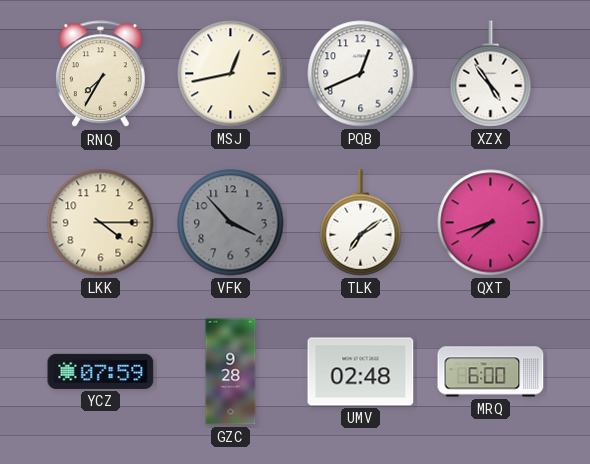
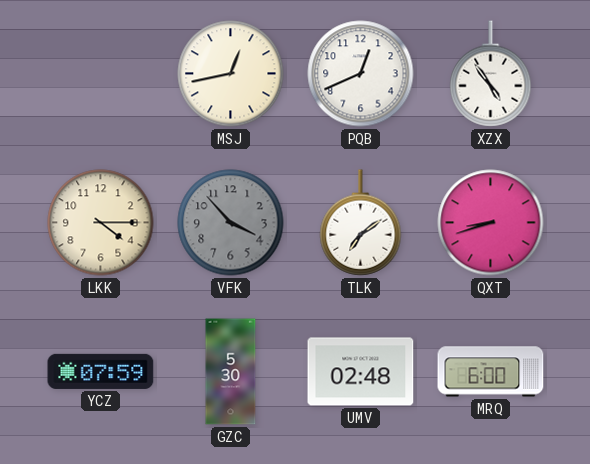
RNQ: 7:35 -> none (101, 74)
QXT: 7:42 -> 8:42 (491, 223)
GZC: 9:28 -> 5:30 (231, 372)
